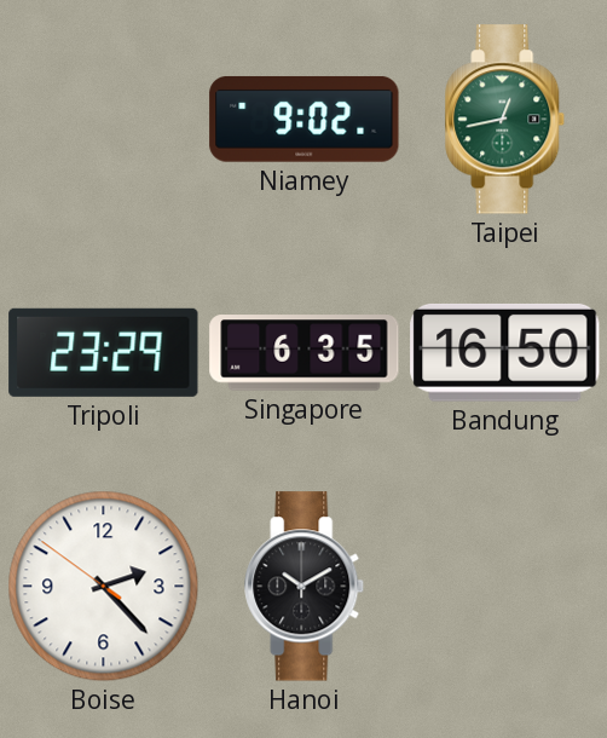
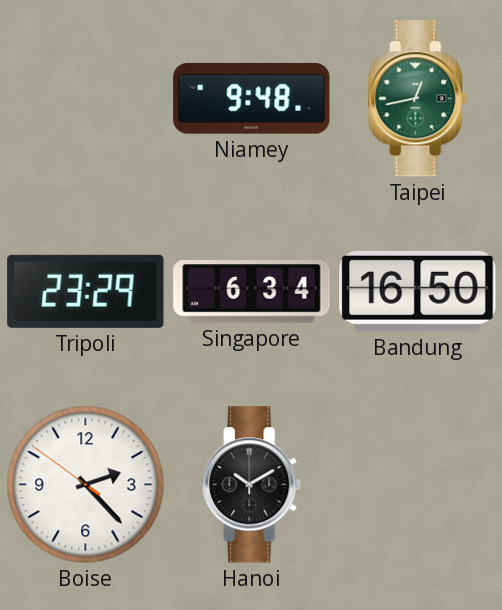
Niamey: 9:02 -> 9:48 (252, 99)
Singapore: 6:35 -> 6:34 (252, 292)
